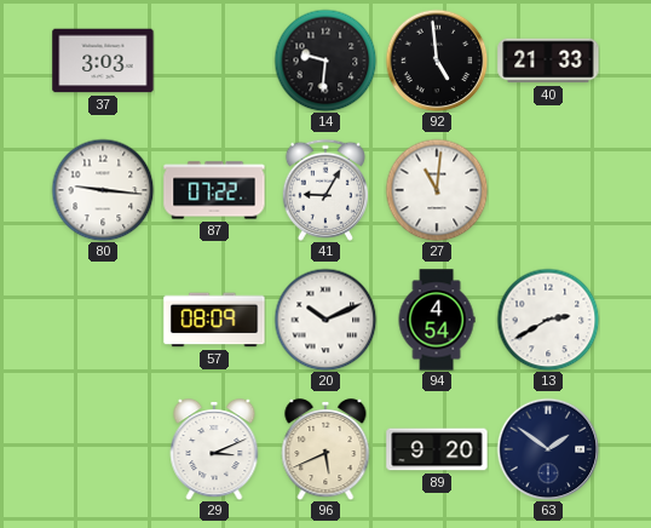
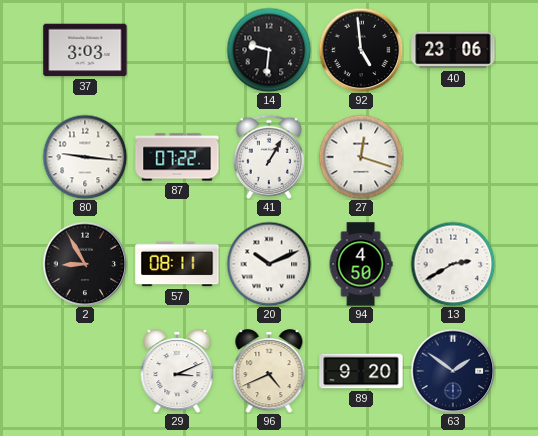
40: 21:33 -> 23:06 (453, 50)
41: 9:05 -> 1:05 (269, 157)
27: 11:01 -> 12:18 (361, 157)
2: none -> 8:55 (85, 264)
57: 08:09 -> 08:11 (177, 264)
94: 4:54 -> 4:50 (361, 264)
96: 5:41 -> 4:41 (269, 372)
